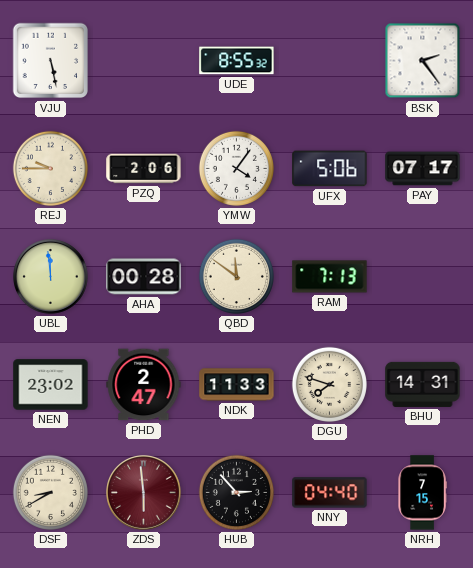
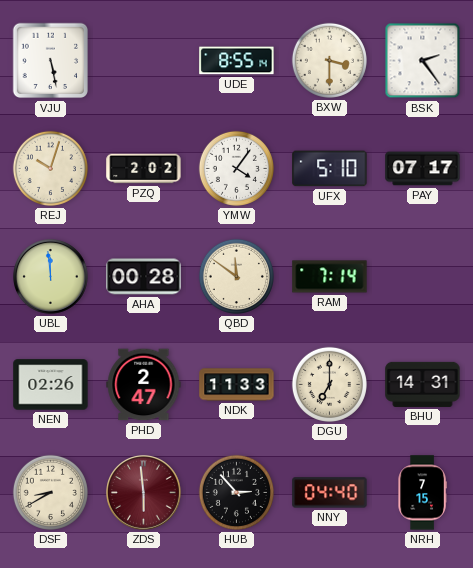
UDE: 8:55:32 -> 8:55:14 (237, 61)
BXW: none -> 3:30 (329, 60)
REJ: 9:45 -> 10:03 (50, 168)
PZQ: 2:06 -> 2:02 (144, 169)
UFX: 5:06 -> 5:10 (330, 169)
RAM: 7:13 -> 7:14 (330, 277)
NEN: 23:02 -> 02:26 (51, 385)
DGU: 7:48 -> 7:00 (329, 384)
